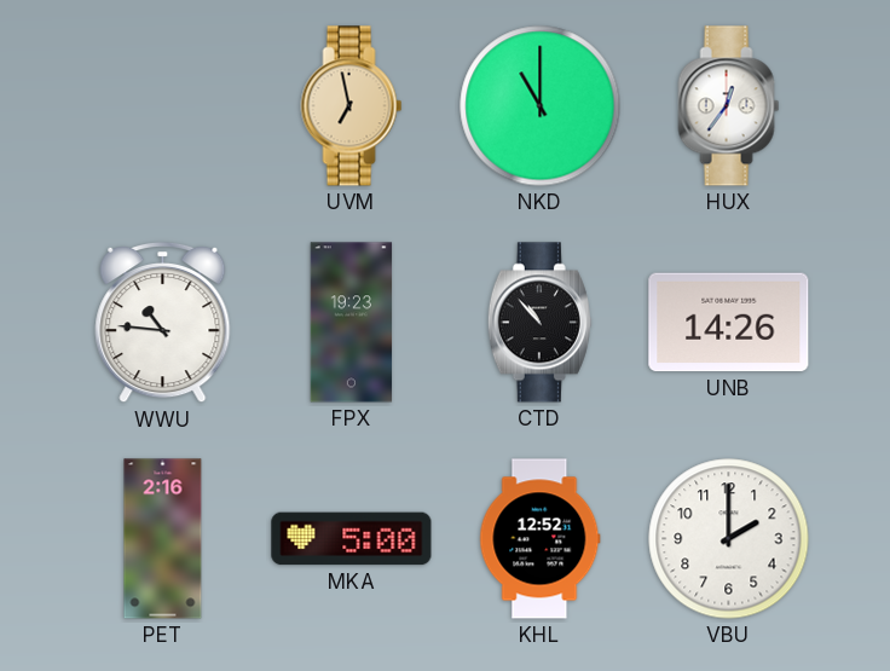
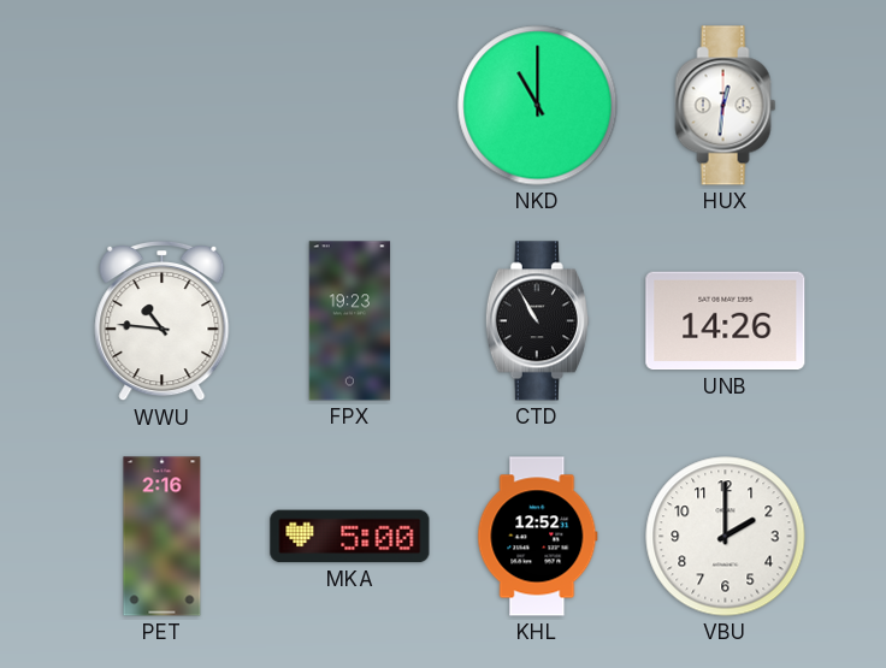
UVM: 6:58 -> none (352, 106)
HUX: 12:36 -> 12:31 (726, 106)
CTD: 10:53 -> 10:55 (537, 321)
